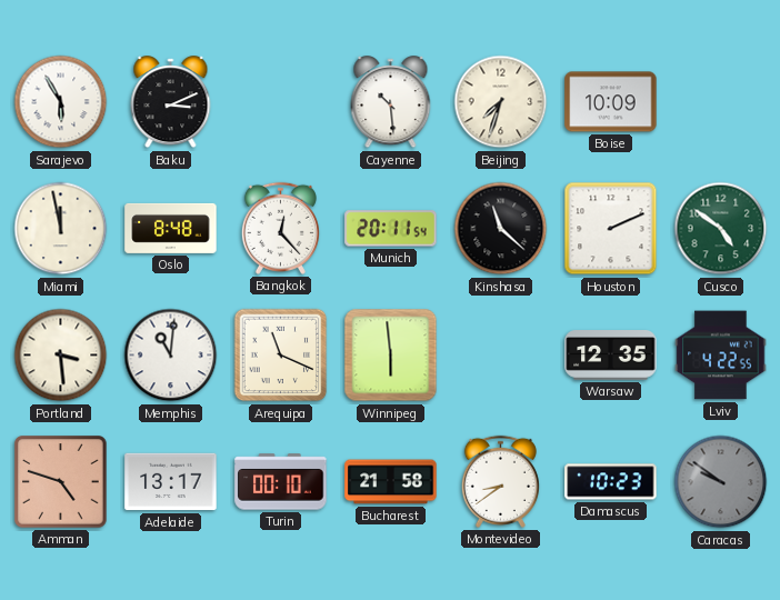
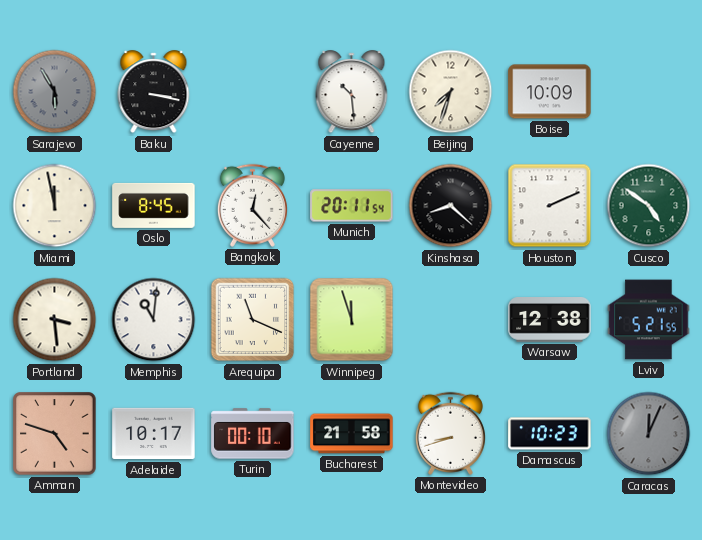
Sarajevo dial: white -> grey (55, 92)
Baku: 3:11 -> 3:17 (154, 92)
Oslo: 8:48 -> 8:45 (154, 205)
Kinshasa: 11:22 -> 8:22 (451, 206)
Winnipeg: 5:59 -> 11:57 (352, 320)
Warsaw: 12:35 -> 12:38 (550, 320)
Lviv: 4:22 -> 5:21 (649, 320)
Adelaide: 13:17 -> 10:17 (154, 434)
Montevideo: 8:39 -> 8:42 (450, 433)
Caracas: 9:51 -> 12:04 (649, 434)
